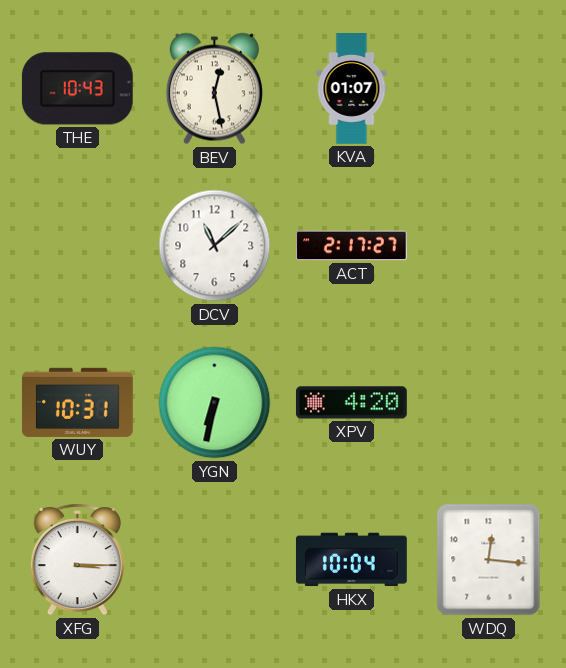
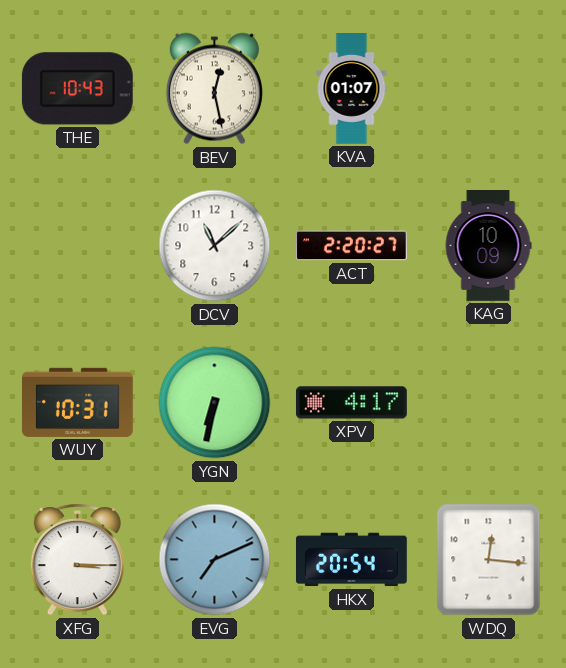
ACT: 2:17 -> 2:20 (351, 246)
KAG: none -> 10:09 (488, 246)
XPV: 4:20 -> 4:17 (351, 403)
EVG: none -> 7:11 (215, 560)
HKX: 10:04 -> 20:54 (351, 560)
